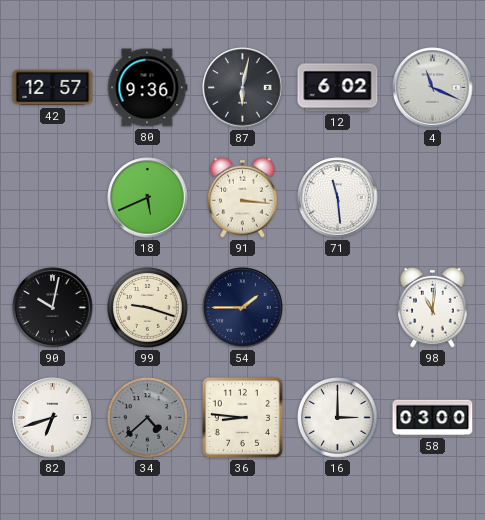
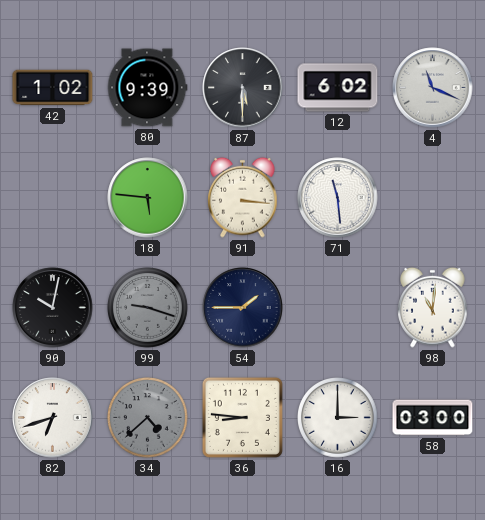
42: 12:57 -> 1:02 (53, 88)
80: 9:36 -> 9:39 (147, 88)
87: 6:02 -> 5:30 (243, 88)
18: 5:41 -> 5:46 (148, 198)
99 dial: cream -> grey (148, 308)
